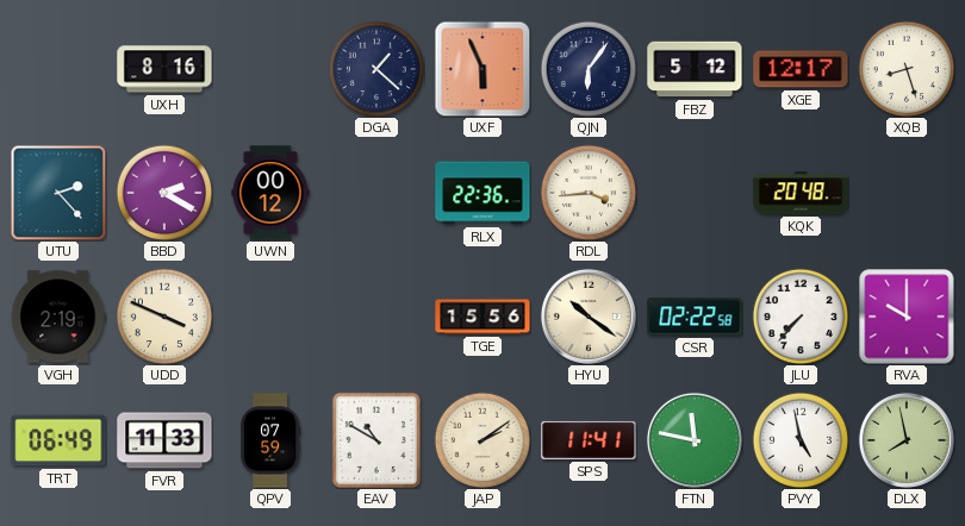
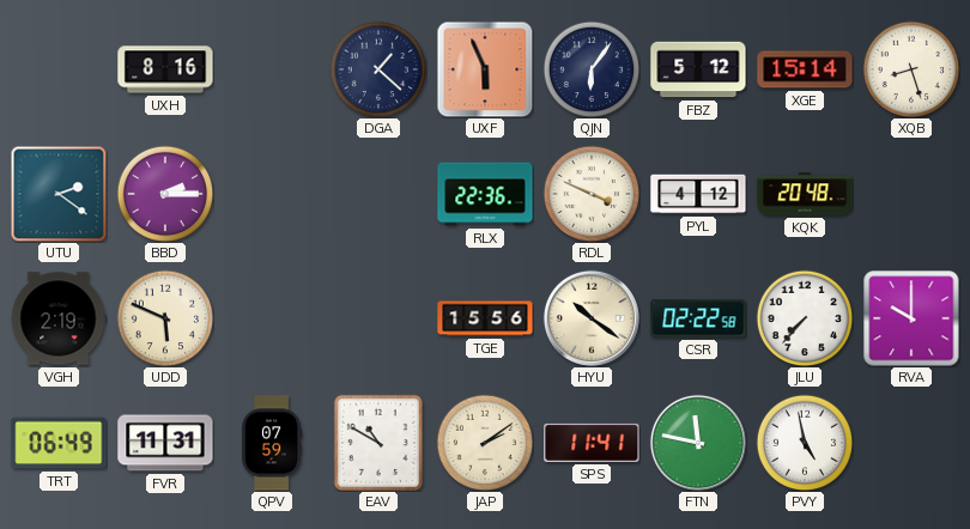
XGE: 12:17 -> 15:14 (805, 69)
UTU: 2:23 -> 2:21 (59, 194)
BBD: 2:20 -> 2:15 (165, 194)
UWN: 00:12 -> none (270, 193)
RDL: 3:44 -> 3:49 (592, 194)
PYL: none -> 4:12 (698, 194)
UDD: 3:49 -> 5:49 (165, 318)
FVR: 11:33 -> 11:31 (165, 443)
DLX: 7:58 -> none (907, 440)
